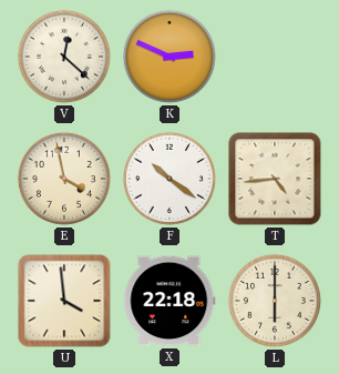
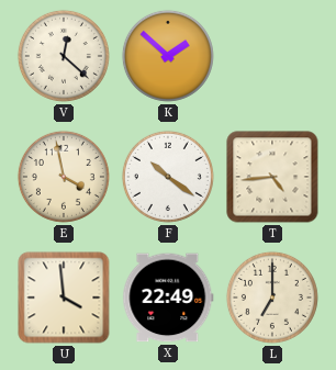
K: 2:49 -> 1:52 (168, 56)
X: 22:18 -> 22:49 (168, 298)
L: 6:00 -> 7:00 (272, 298)
